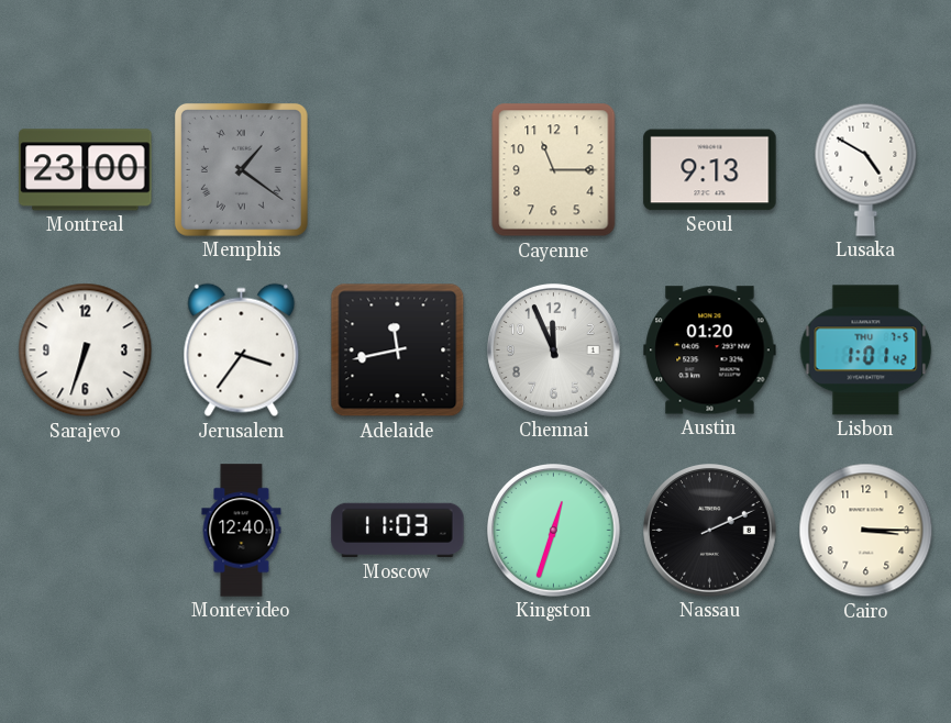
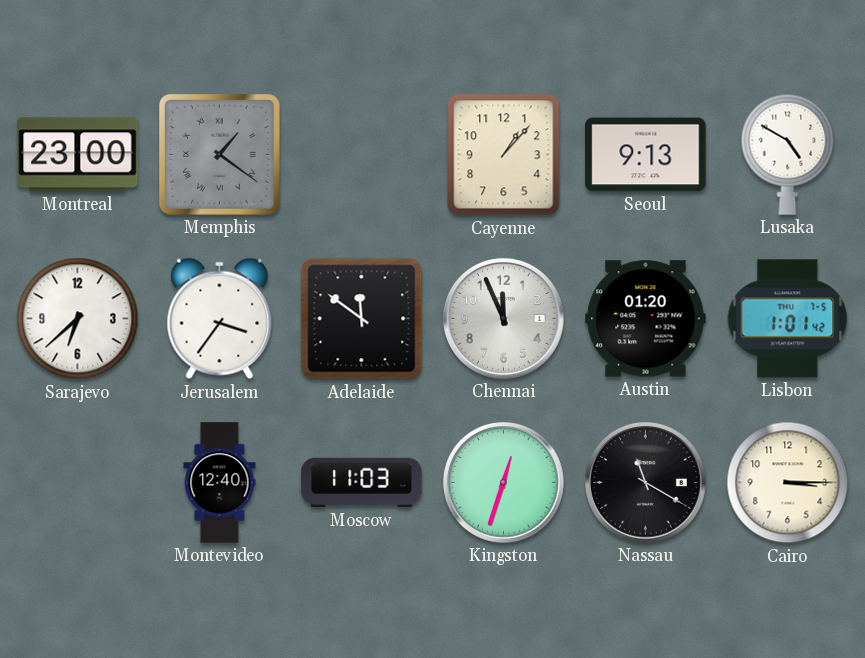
Cayenne: 11:15 -> 1:07 (504, 155)
Sarajevo: 6:33 -> 6:38 (78, 319)
Adelaide: 11:43 -> 11:51 (362, 319)
Nassau: 2:11 -> 11:20 (646, 483)
